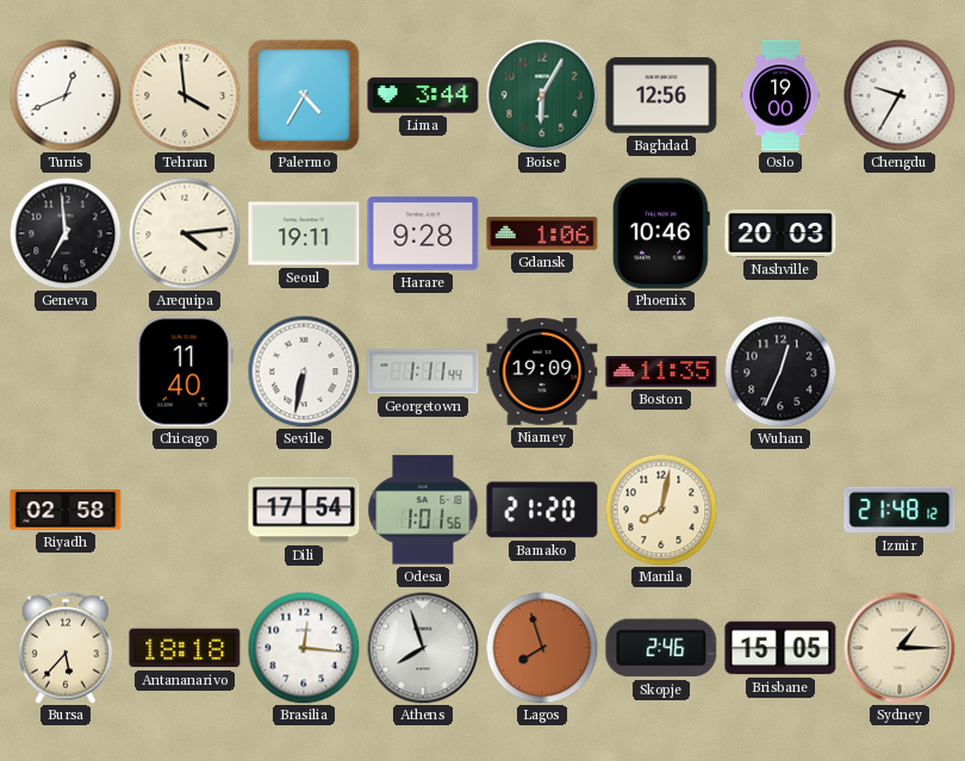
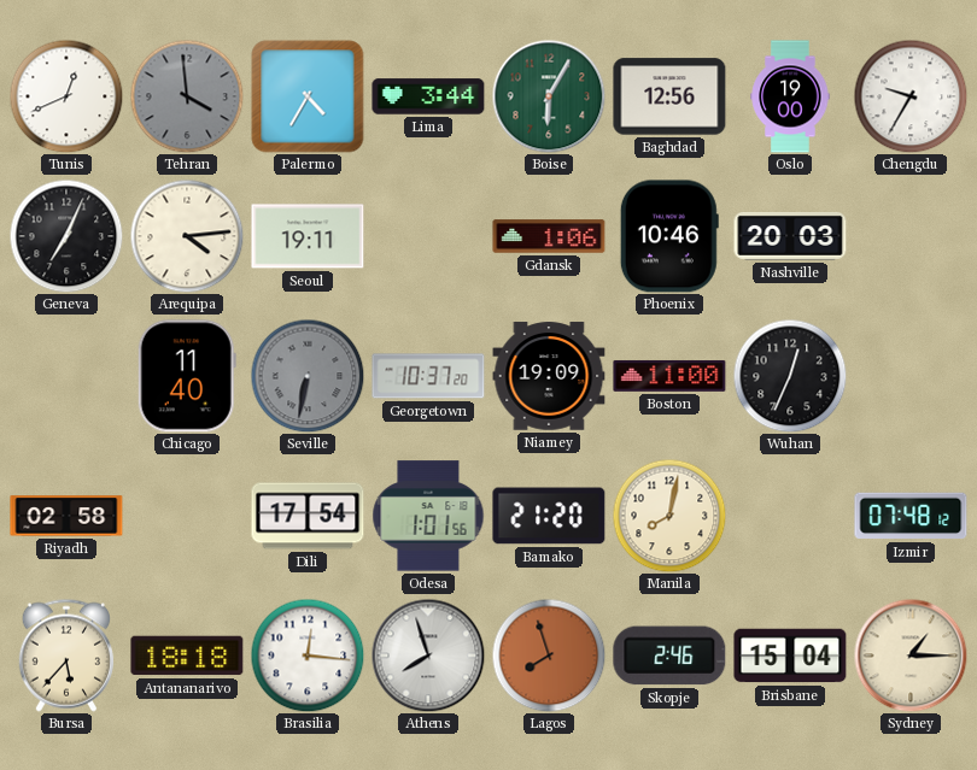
Tehran dial: cream -> grey (187, 96)
Geneva: 6:59 -> 7:04 (66, 236)
Harare: 9:28 -> none (423, 233)
Seville dial: white -> grey (308, 376)
Georgetown: 1:11 -> 10:37 (428, 376)
Boston: 11:35 -> 11:00 (669, 376)
Izmir: 21:48 -> 07:48 (911, 516)
Brisbane: 15:05 -> 15:04 (790, 656)
